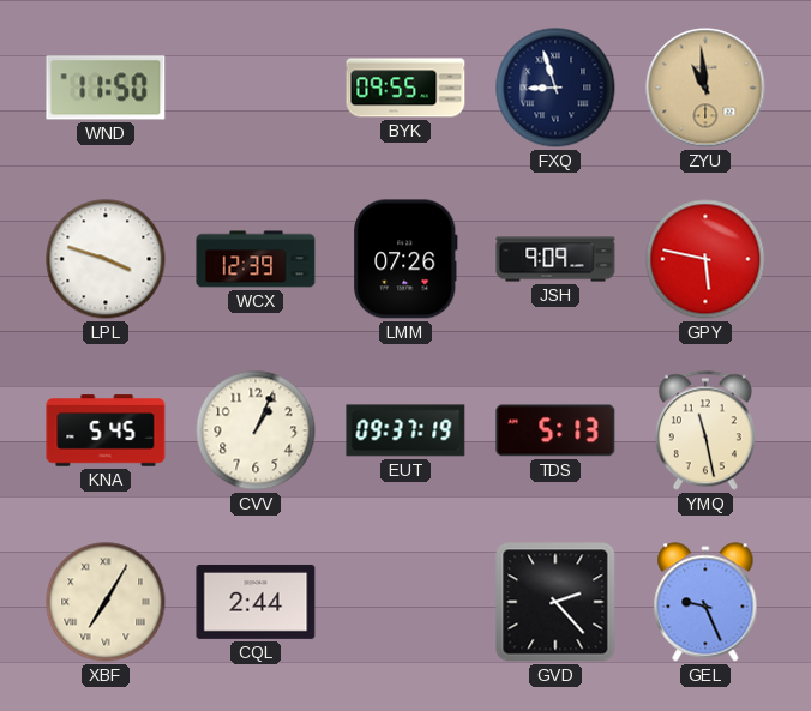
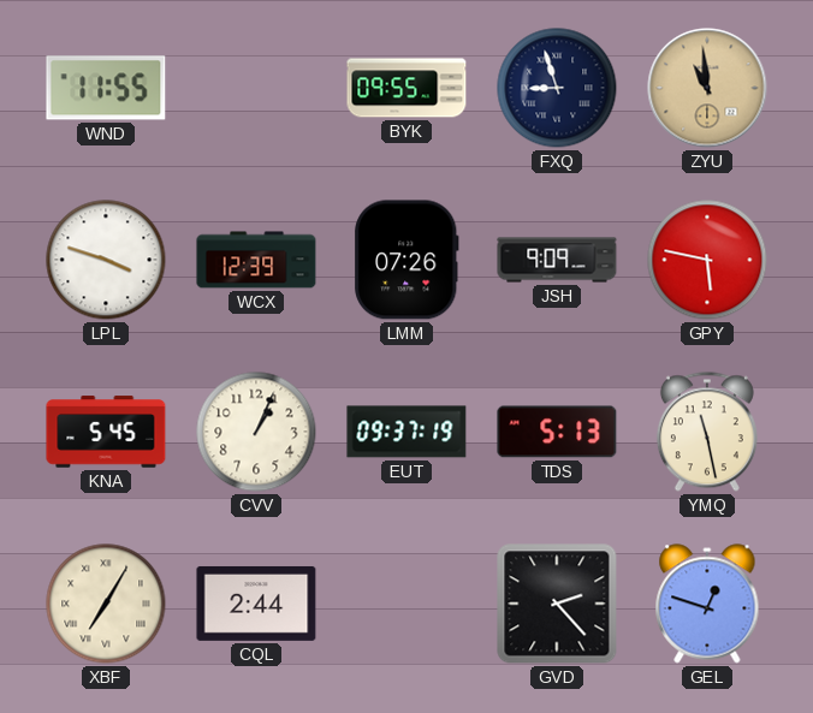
WND: 11:50 -> 11:55 (106, 88)
GEL: 9:26 -> 12:48 (707, 604)
